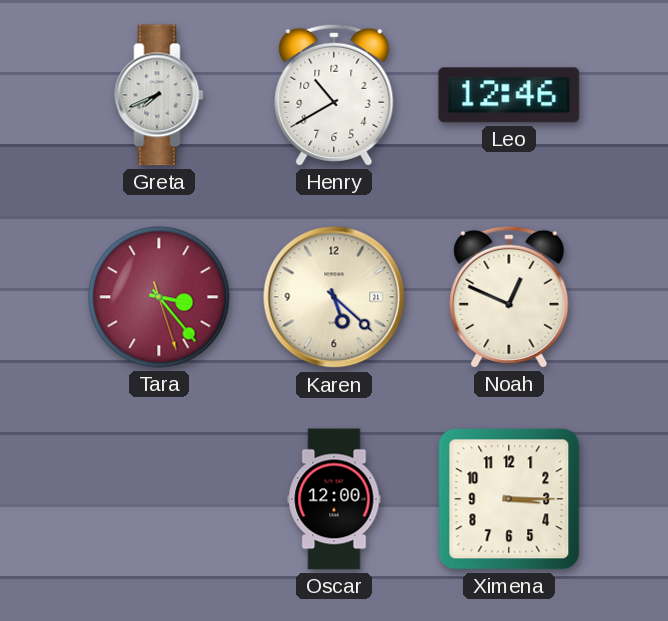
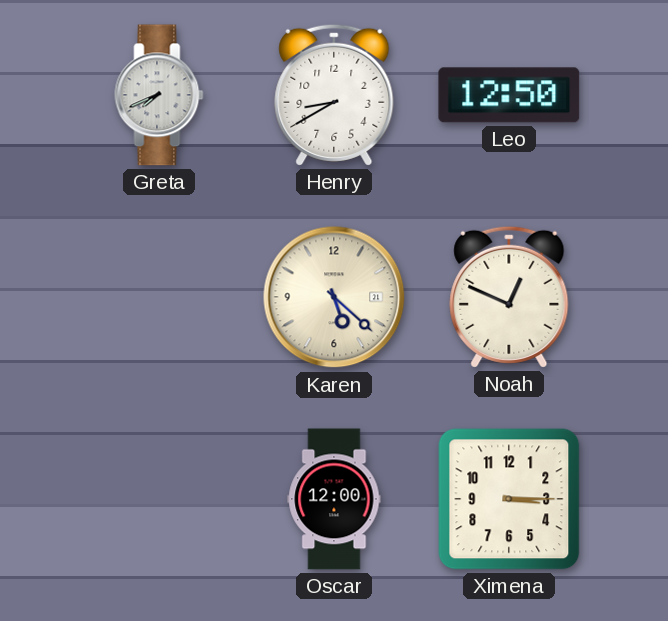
Henry: 10:40 -> 8:40 (334, 95)
Leo: 12:46 -> 12:50 (509, 95)
Tara: 3:23 -> none (159, 297)
